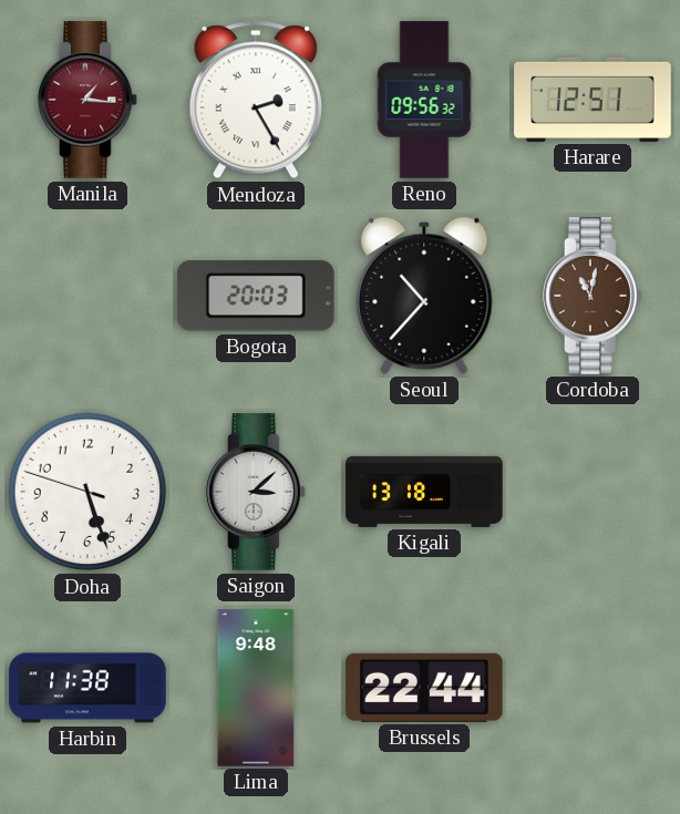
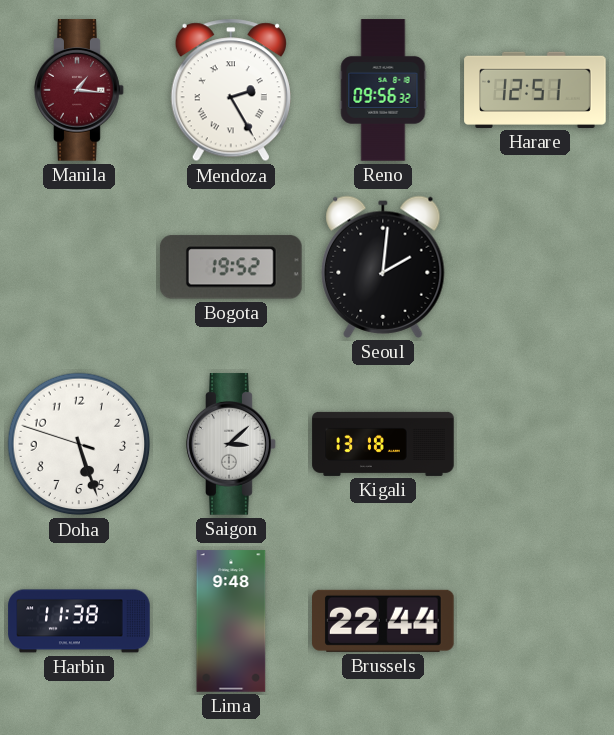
Bogota: 20:03 -> 19:52 (231, 267)
Seoul: 10:37 -> 2:01 (383, 267)
Cordoba: 11:02 -> none (593, 296)
